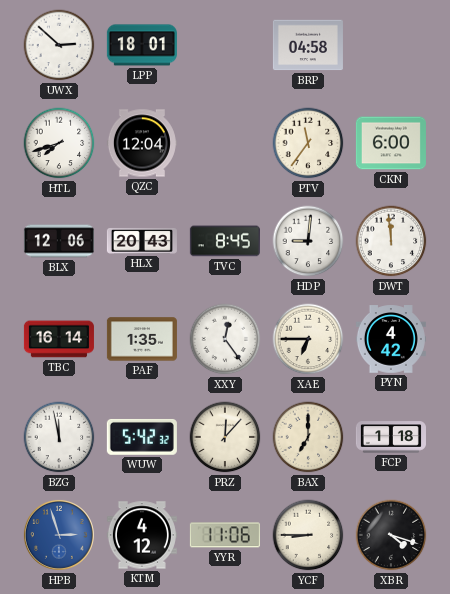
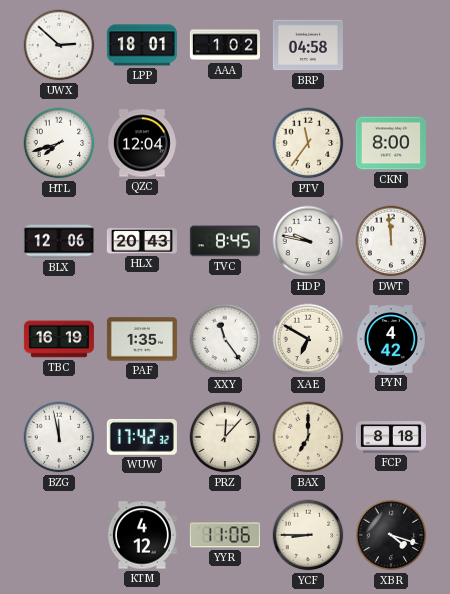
AAA: none -> 1:02 (225, 45)
CKN: 6:00 -> 8:00 (391, 143)
HDP: 9:01 -> 9:47 (308, 241)
TBC: 16:14 -> 16:19 (59, 339)
XXY: 12:24 -> 11:24 (225, 339)
XAE: 6:45 -> 6:50 (308, 339)
WUW: 5:42 -> 17:42 (142, 437)
FCP: 1:18 -> 8:18 (391, 437)
HPB: 2:57 -> none (59, 535)
